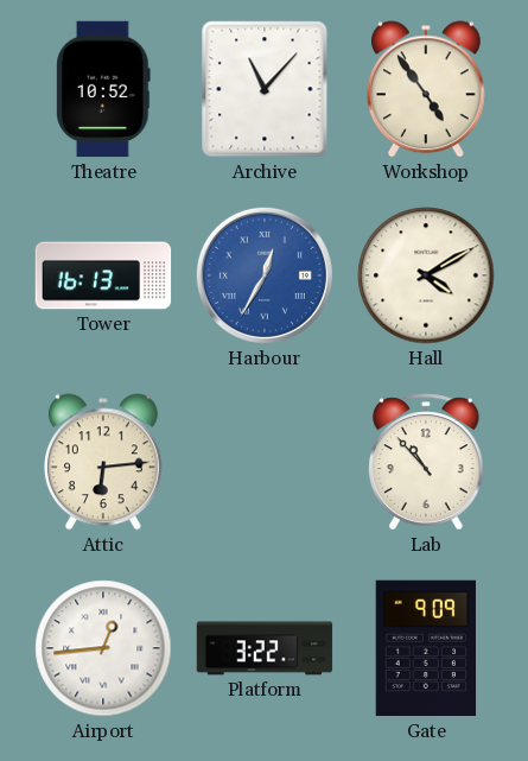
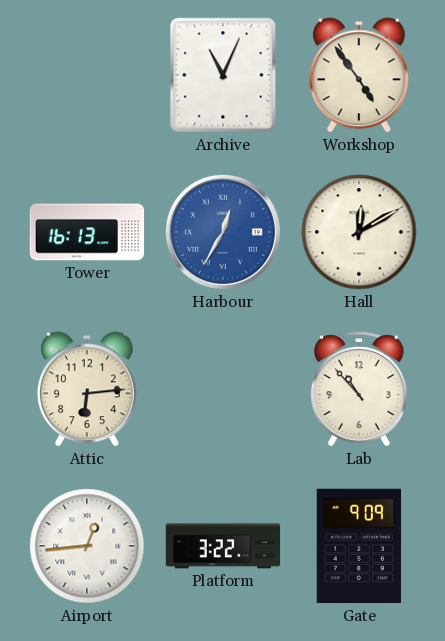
Theatre: 10:52 -> none (103, 89)
Archive: 11:07 -> 11:04 (223, 75)
Hall: 4:10 -> 12:10 (359, 232)
